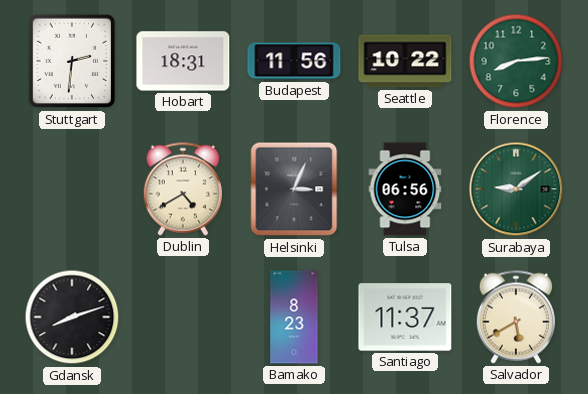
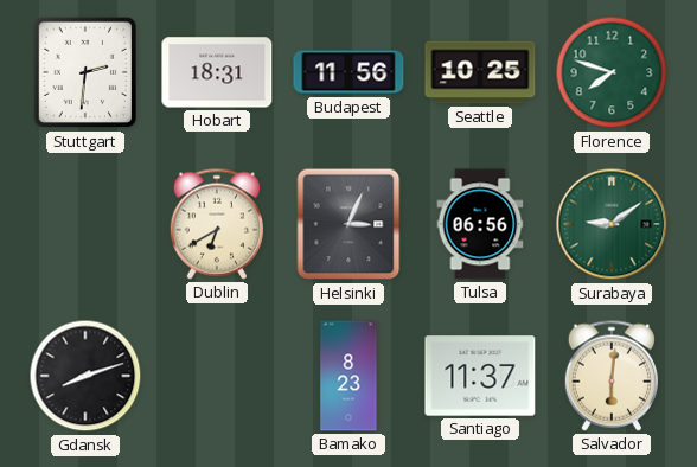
Seattle: 10:22 -> 10:25 (480, 72)
Florence: 8:14 -> 7:48 (612, 72)
Dublin: 4:40 -> 6:40 (217, 224)
Salvador: 5:40 -> 6:01 (612, 376)
